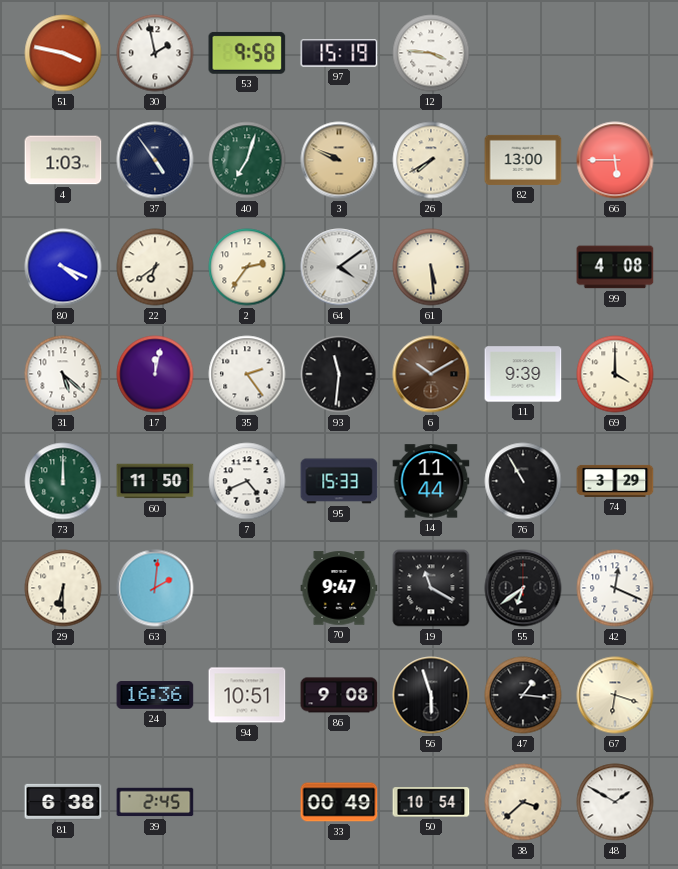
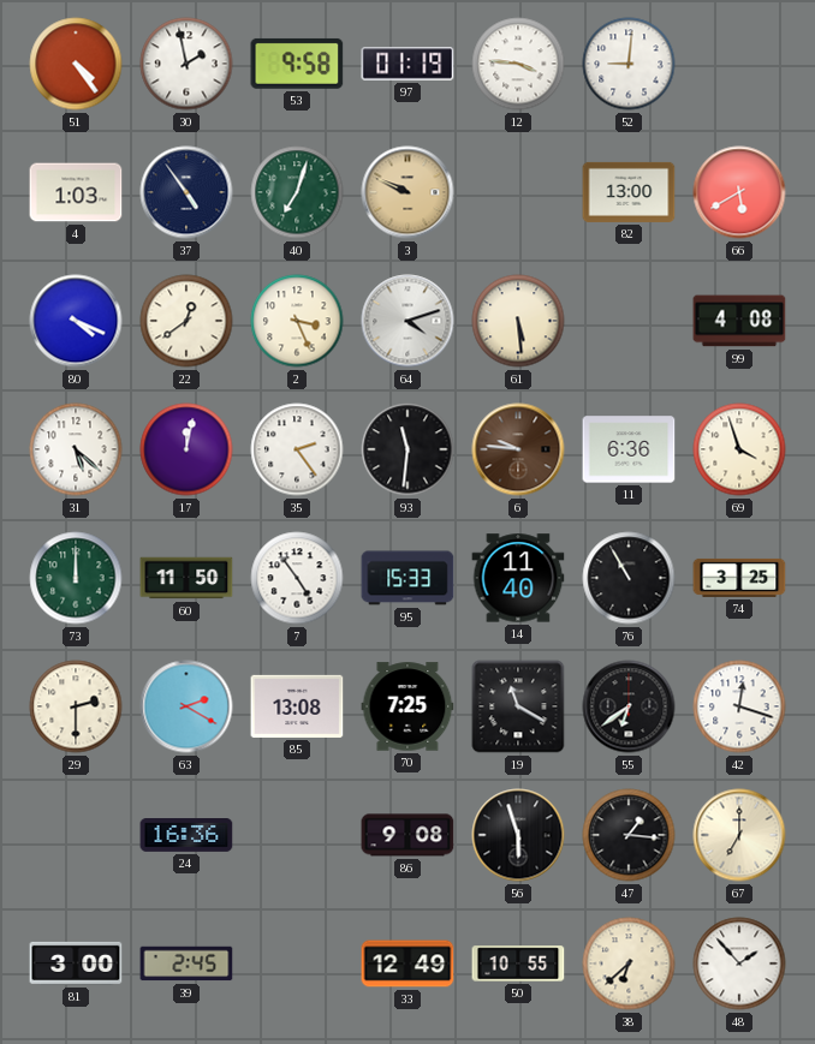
51: 3:47 -> 4:24 (76, 64)
97: 15:19 -> 01:19 (407, 64)
52: none -> 9:01 (629, 64)
26: 7:40 -> none (431, 160)
66: 5:45 -> 5:40 (739, 192)
22: 6:39 -> 12:39 (186, 321)
2: 2:36 -> 3:26 (297, 321)
64: 4:09 -> 4:12 (407, 321)
6: 10:10 -> 9:46 (518, 449)
11: 9:39 -> 6:36 (629, 449)
69: 4:00 -> 3:57 (739, 449)
7: 4:41 -> 4:54 (297, 578)
14: 11:44 -> 11:40 (518, 578)
74: 3:29 -> 3:25 (739, 578)
29: 6:30 -> 2:30 (76, 706)
63: 2:01 -> 2:20 (186, 706)
85: none -> 13:08 (297, 706)
70: 9:47 -> 7:25 (407, 706)
42: 12:19 -> 12:18 (739, 706)
94: 10:51 -> none (247, 695)
67: 6:18 -> 7:00 (739, 835)
81: 6:38 -> 3:00 (76, 964)
33: 00:49 -> 12:49 (407, 964)
50: 10:54 -> 10:55 (518, 964)
38: 3:38 -> 6:38 (629, 964)
48: 1:50 -> 1:53 (739, 964)
